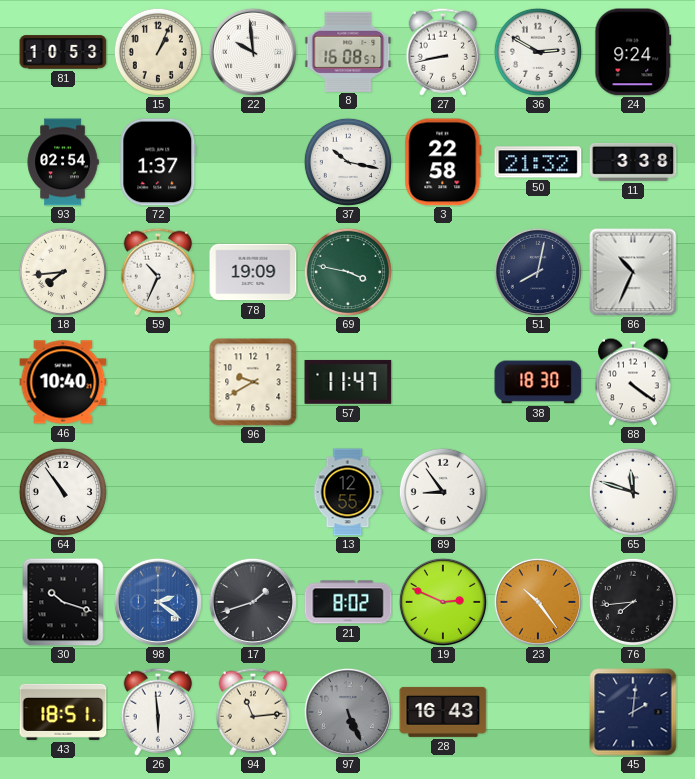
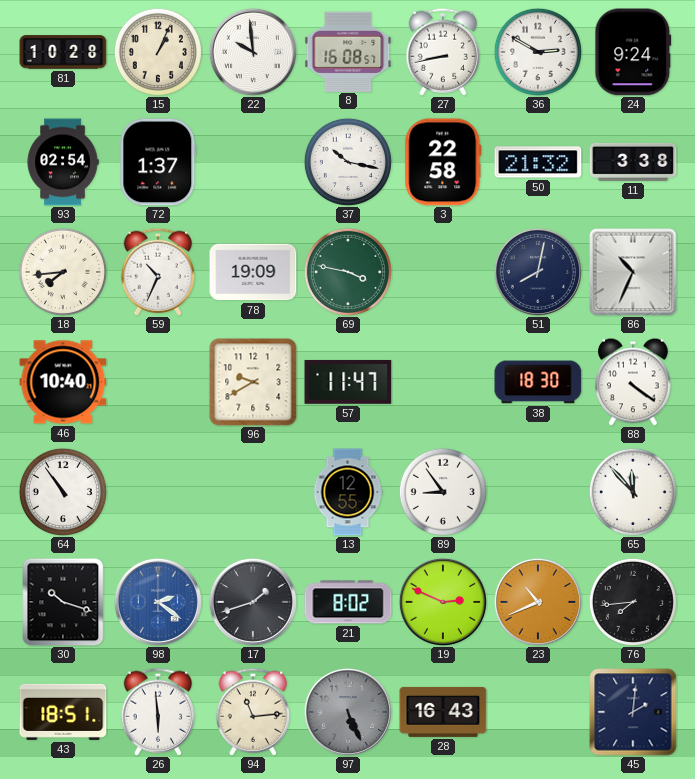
81: 10:53 -> 10:28 (63, 52)
65: 11:48 -> 11:53 (633, 492)
23: 10:24 -> 10:41 (538, 602)
